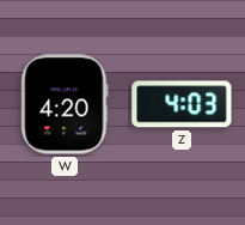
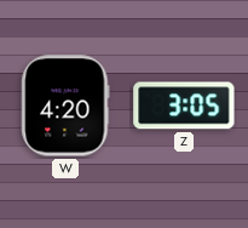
Z: 4:03 -> 3:05 (184, 106)
